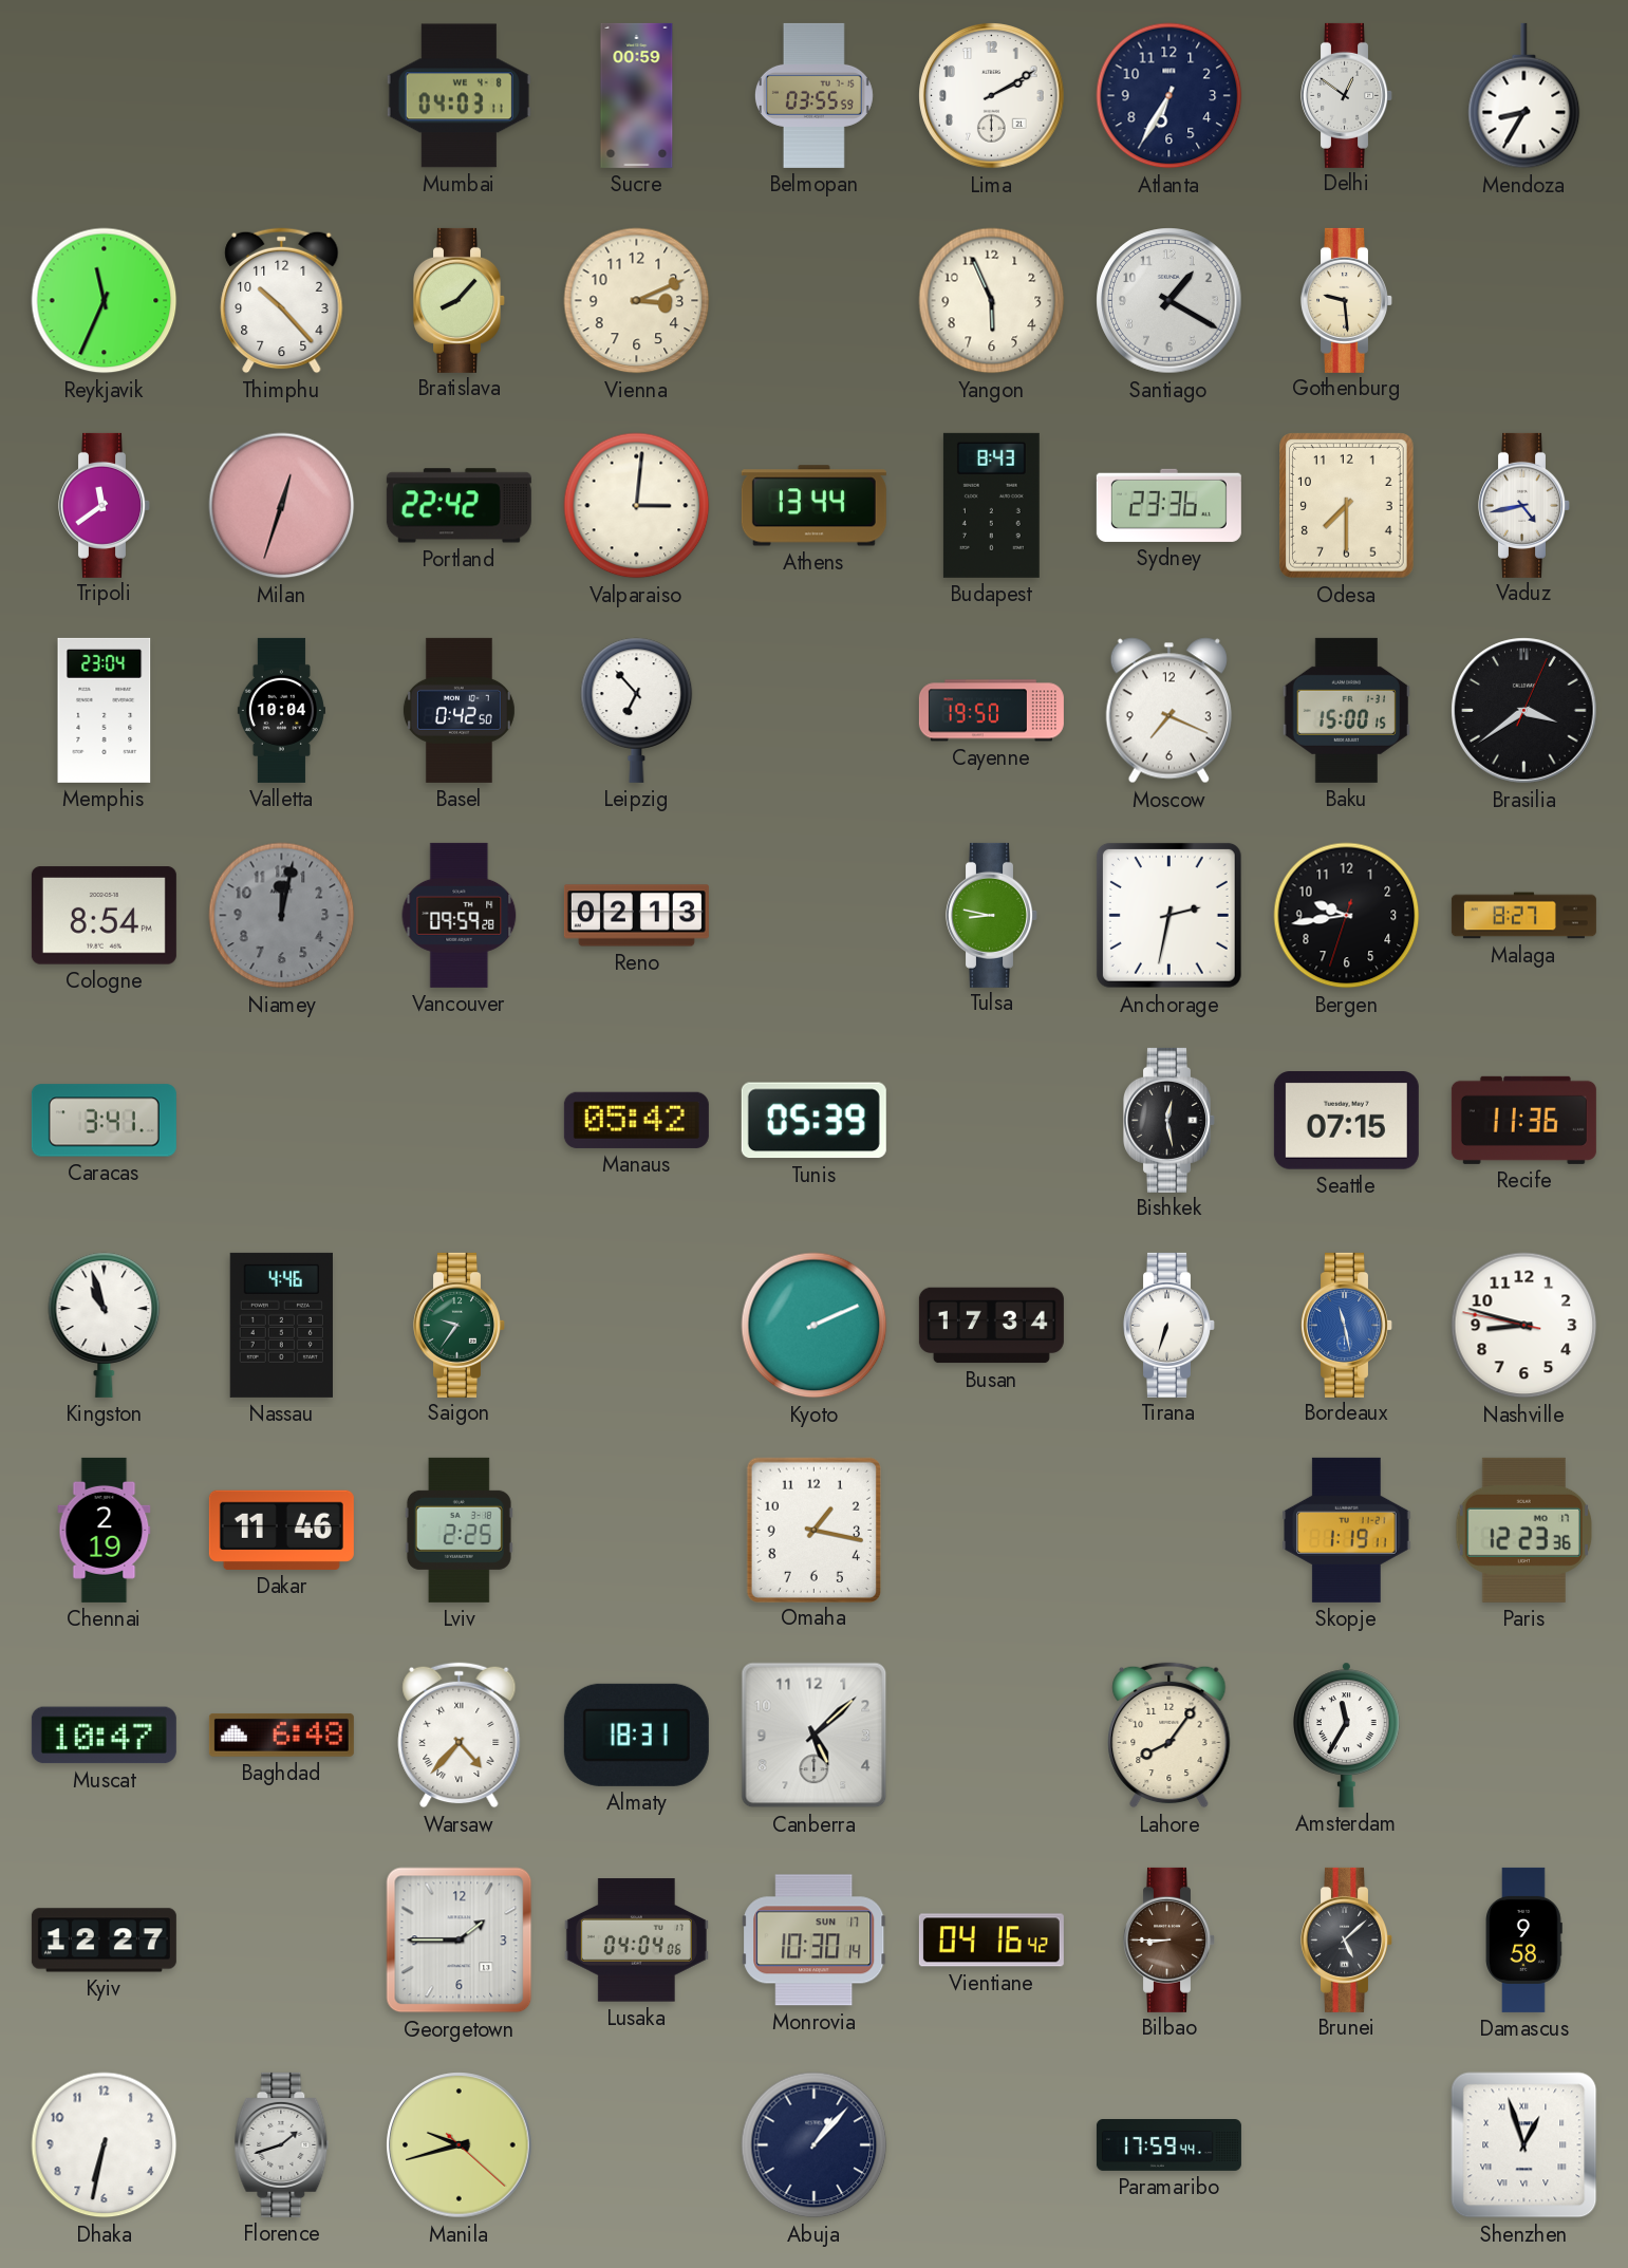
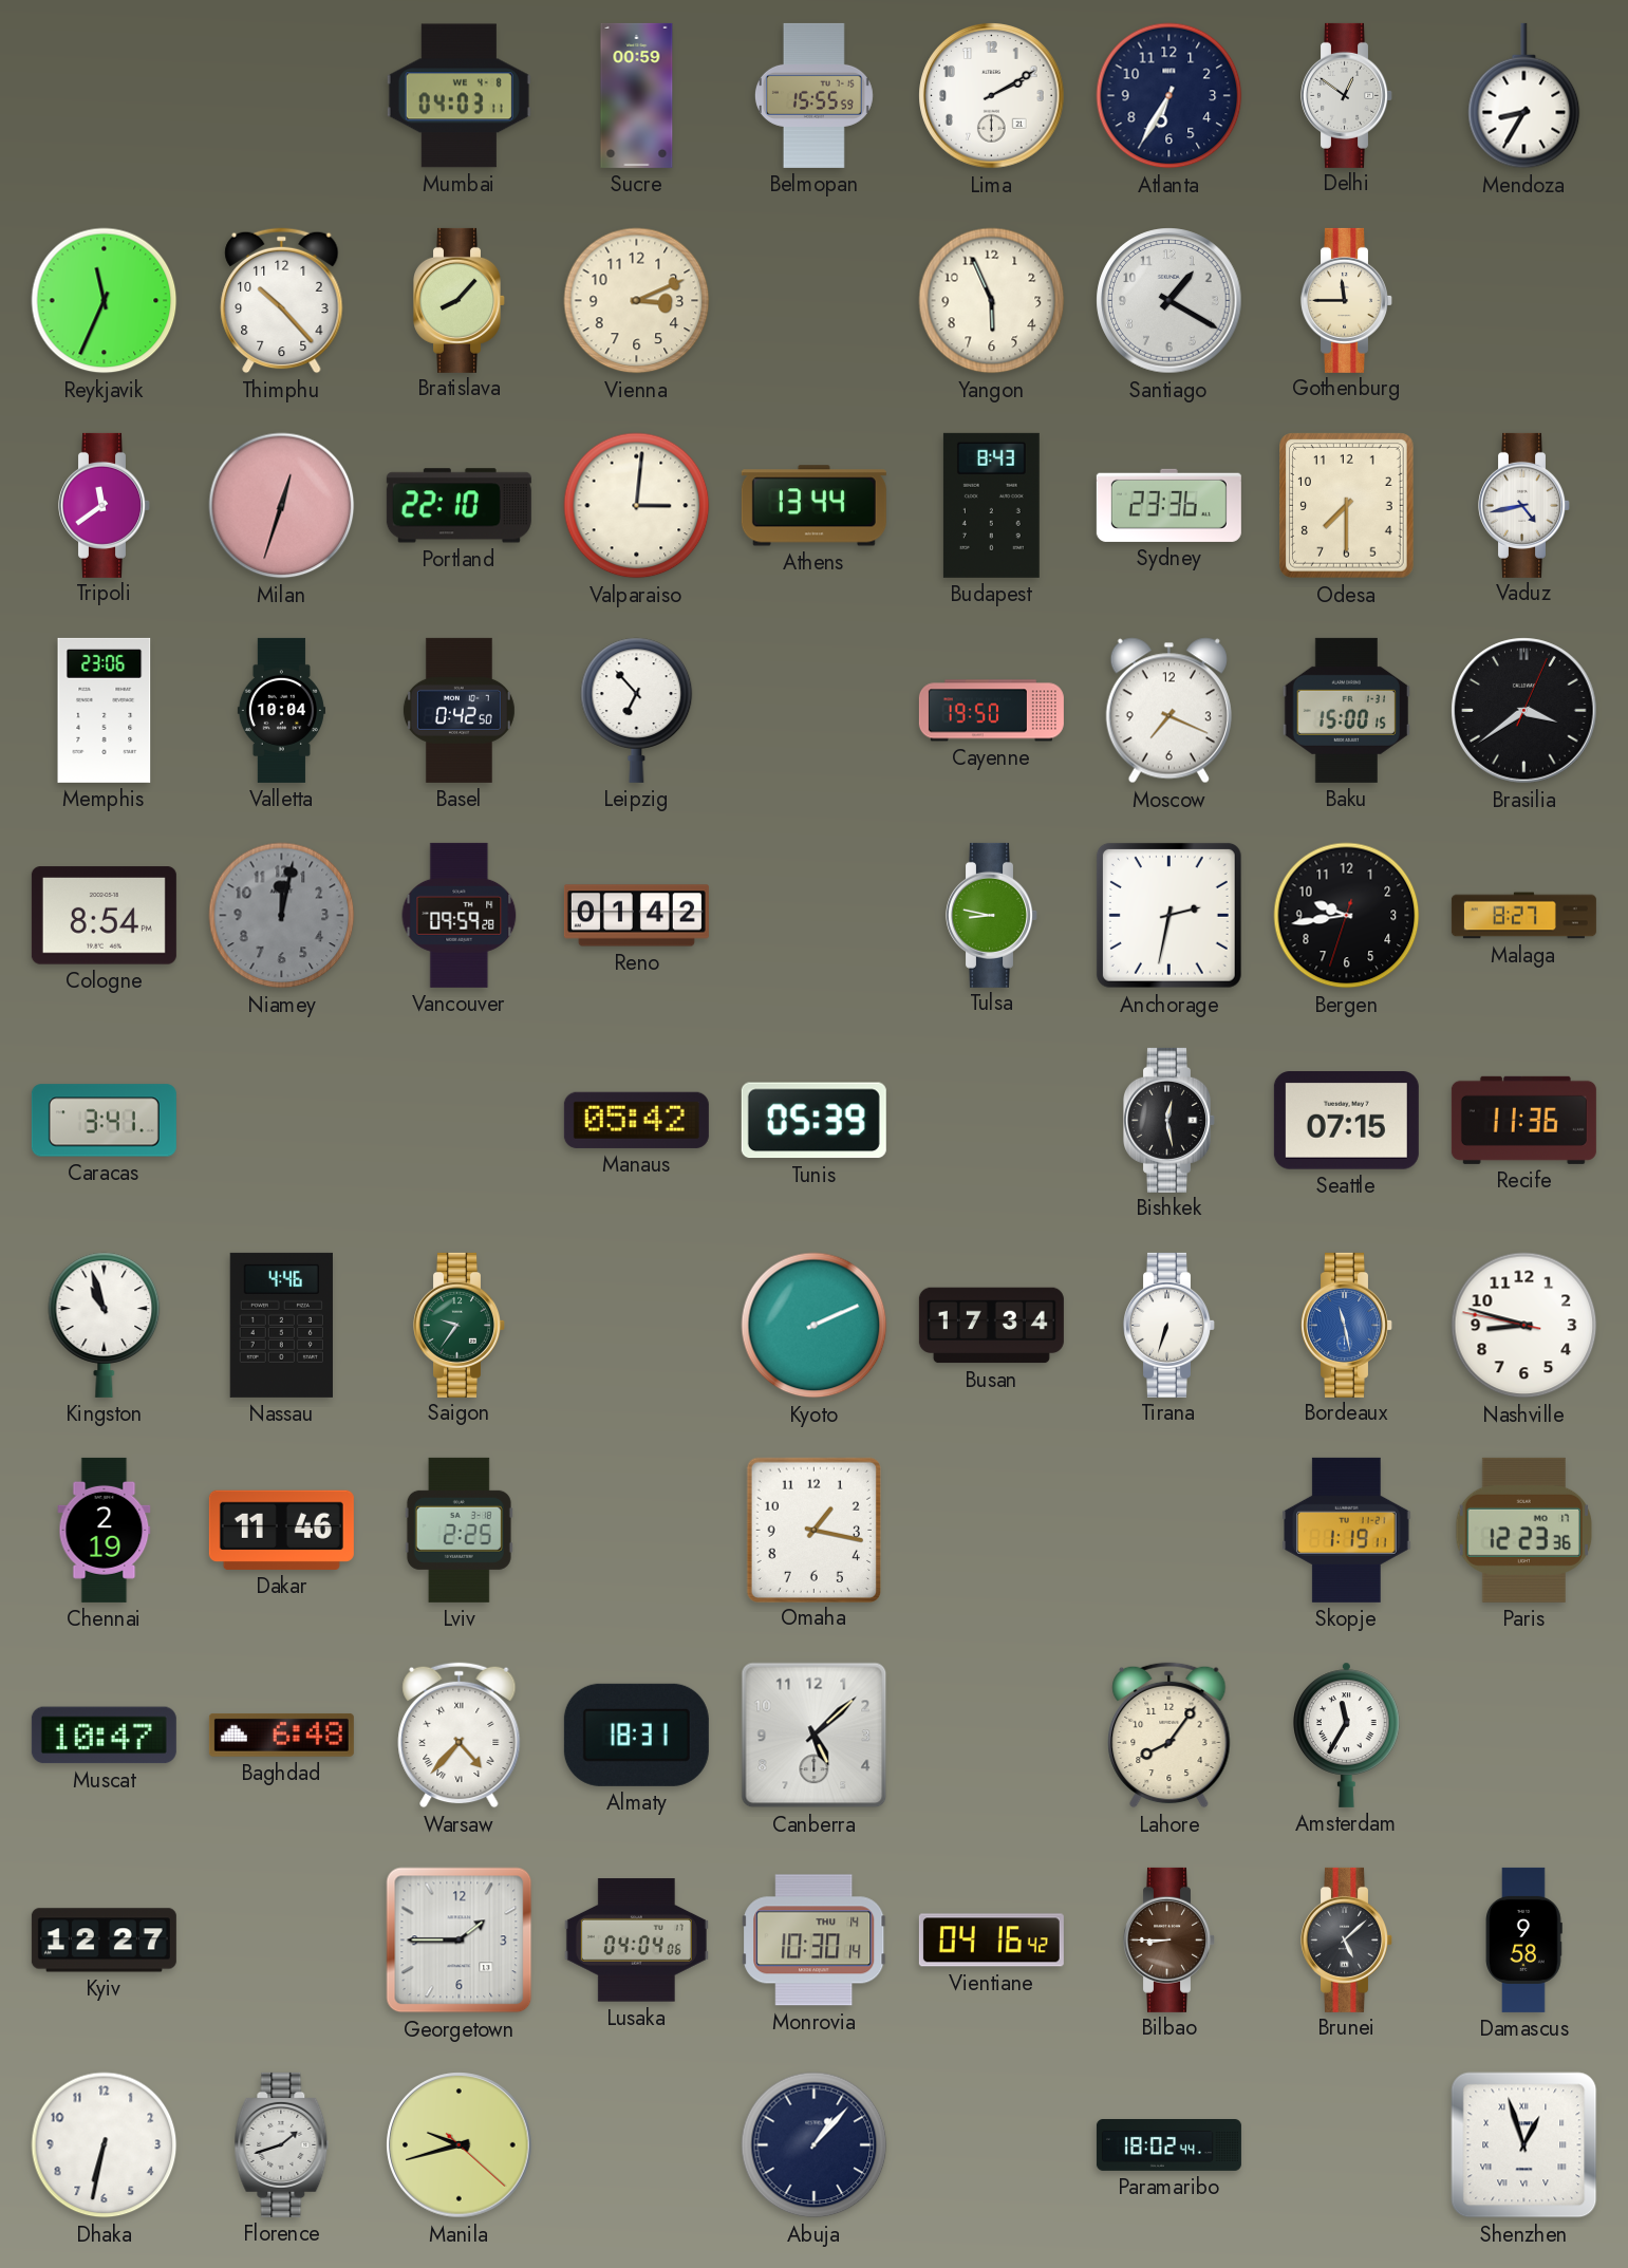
Belmopan: 03:55 -> 15:55 (813, 95)
Gothenburg: 9:29 -> 11:45 (1347, 300)
Portland: 22:42 -> 22:10 (459, 506)
Memphis: 23:04 -> 23:06 (105, 710)
Reno: 02:13 -> 01:42 (636, 916)
Monrovia date: SUN 17 -> THU 14 (815, 1941)
Paramaribo: 17:59 -> 18:02 (1168, 2145)
